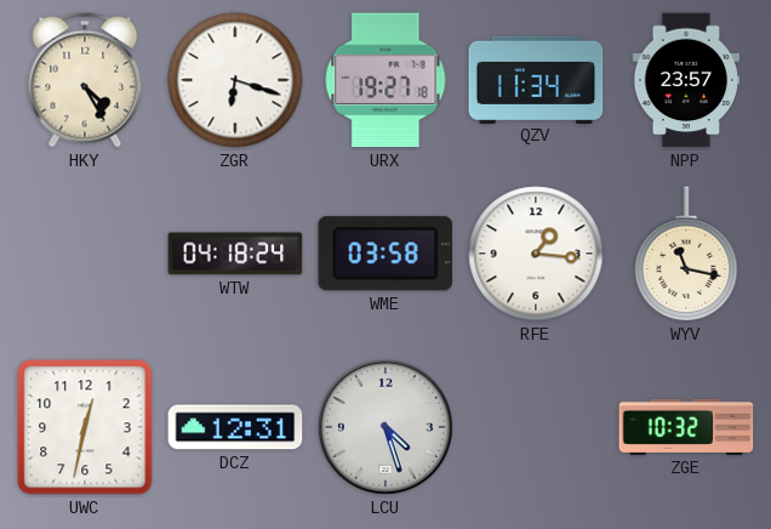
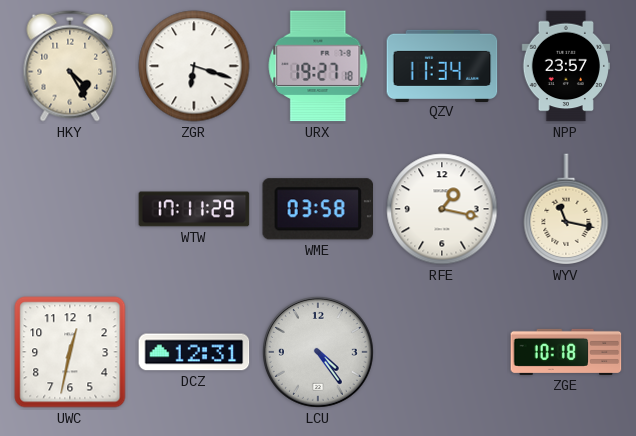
WTW: 04:18 -> 17:11 (194, 209)
RFE: 1:16 -> 1:17 (442, 209)
LCU: 4:27 -> 4:24 (318, 352)
ZGE: 10:32 -> 10:18 (566, 352)
